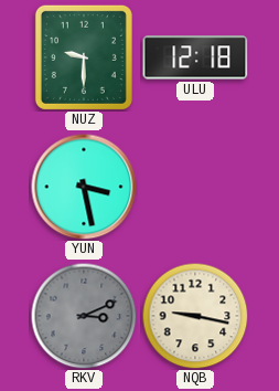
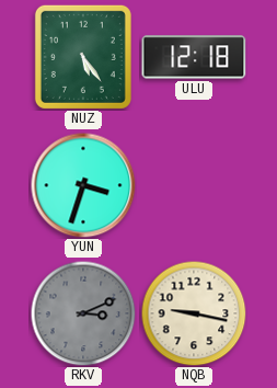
NUZ: 9:30 -> 5:24 (83, 57)
YUN: 3:28 -> 3:33 (83, 185)
